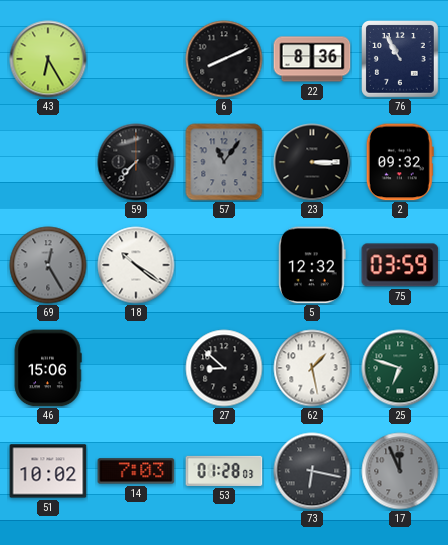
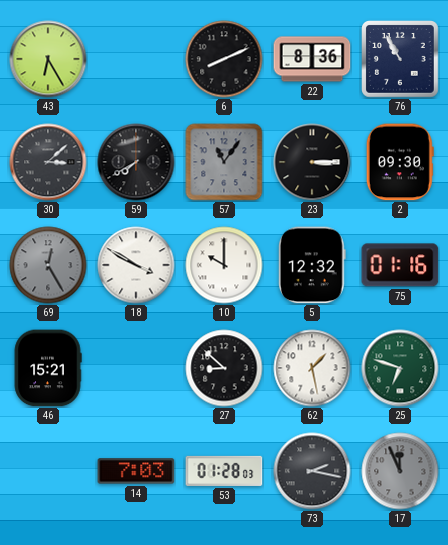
30: none -> 3:08 (48, 162)
59: 7:37 -> 7:40 (136, 162)
2: 09:32 -> 09:30 (400, 162)
18: 10:21 -> 3:50 (136, 265)
10: none -> 10:00 (224, 265)
75: 03:59 -> 01:16 (400, 265)
46: 15:06 -> 15:21 (48, 368)
51: 10:02 -> none (48, 471)
73: 6:17 -> 2:17 (312, 471)
